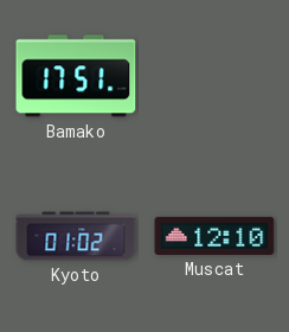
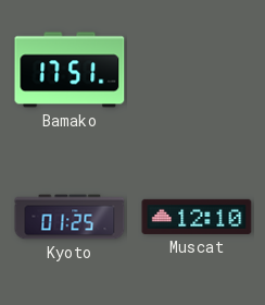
Kyoto: 01:02 -> 01:25 (70, 217)
